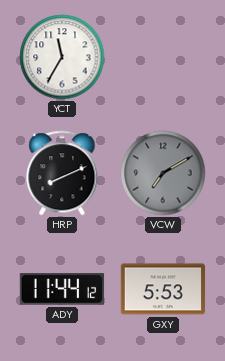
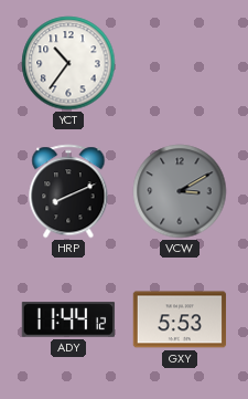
YCT: 11:35 -> 10:36 (68, 63)
VCW: 7:10 -> 3:10 (180, 191)
